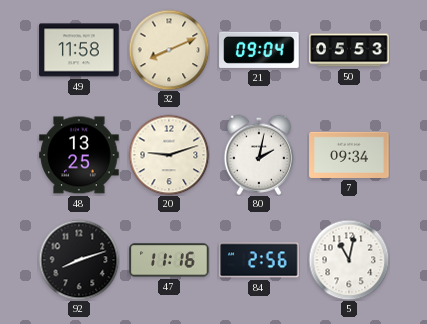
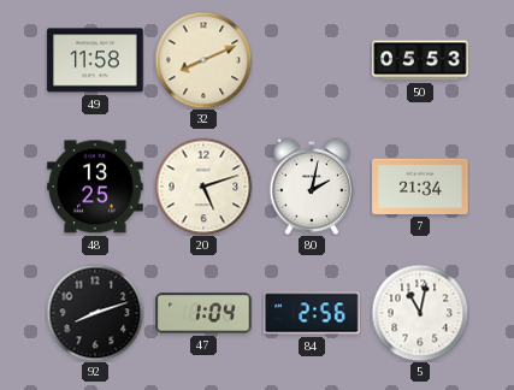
21: 09:04 -> none (259, 50)
20: 9:12 -> 5:12 (203, 187)
7: 09:34 -> 21:34 (420, 187)
47: 11:16 -> 1:04 (203, 313)
